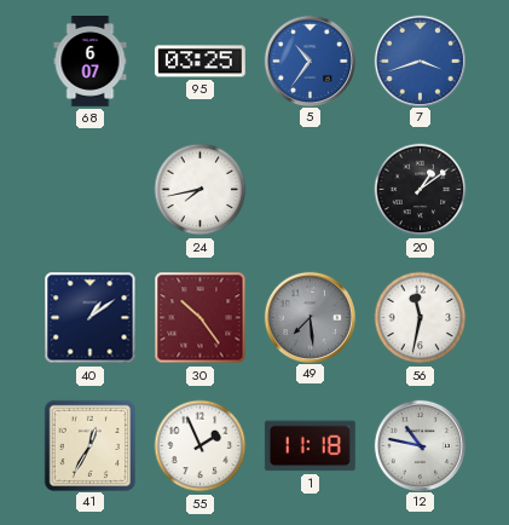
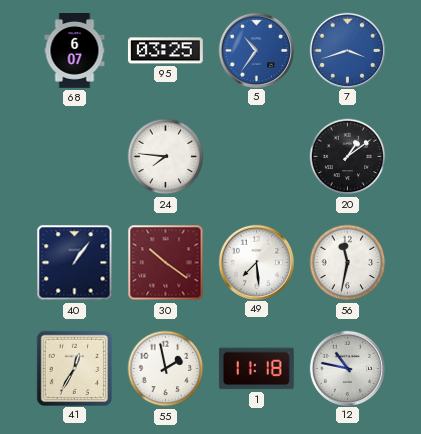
24: 7:43 -> 7:46 (166, 157)
40: 1:09 -> 1:06 (75, 263)
30: 10:24 -> 10:21 (166, 263)
49 dial: grey -> white (256, 262)
55: 1:56 -> 1:58 (166, 369)
